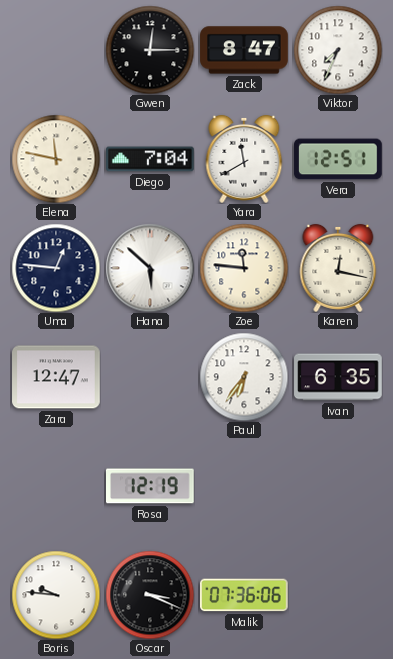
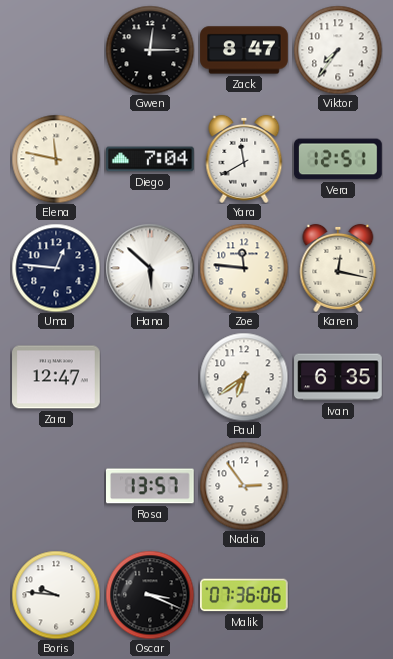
Viktor: 7:34 -> 7:36 (338, 50)
Paul: 6:36 -> 6:39 (244, 377)
Rosa: 12:19 -> 13:57 (151, 486)
Nadia: none -> 2:54 (244, 486)
